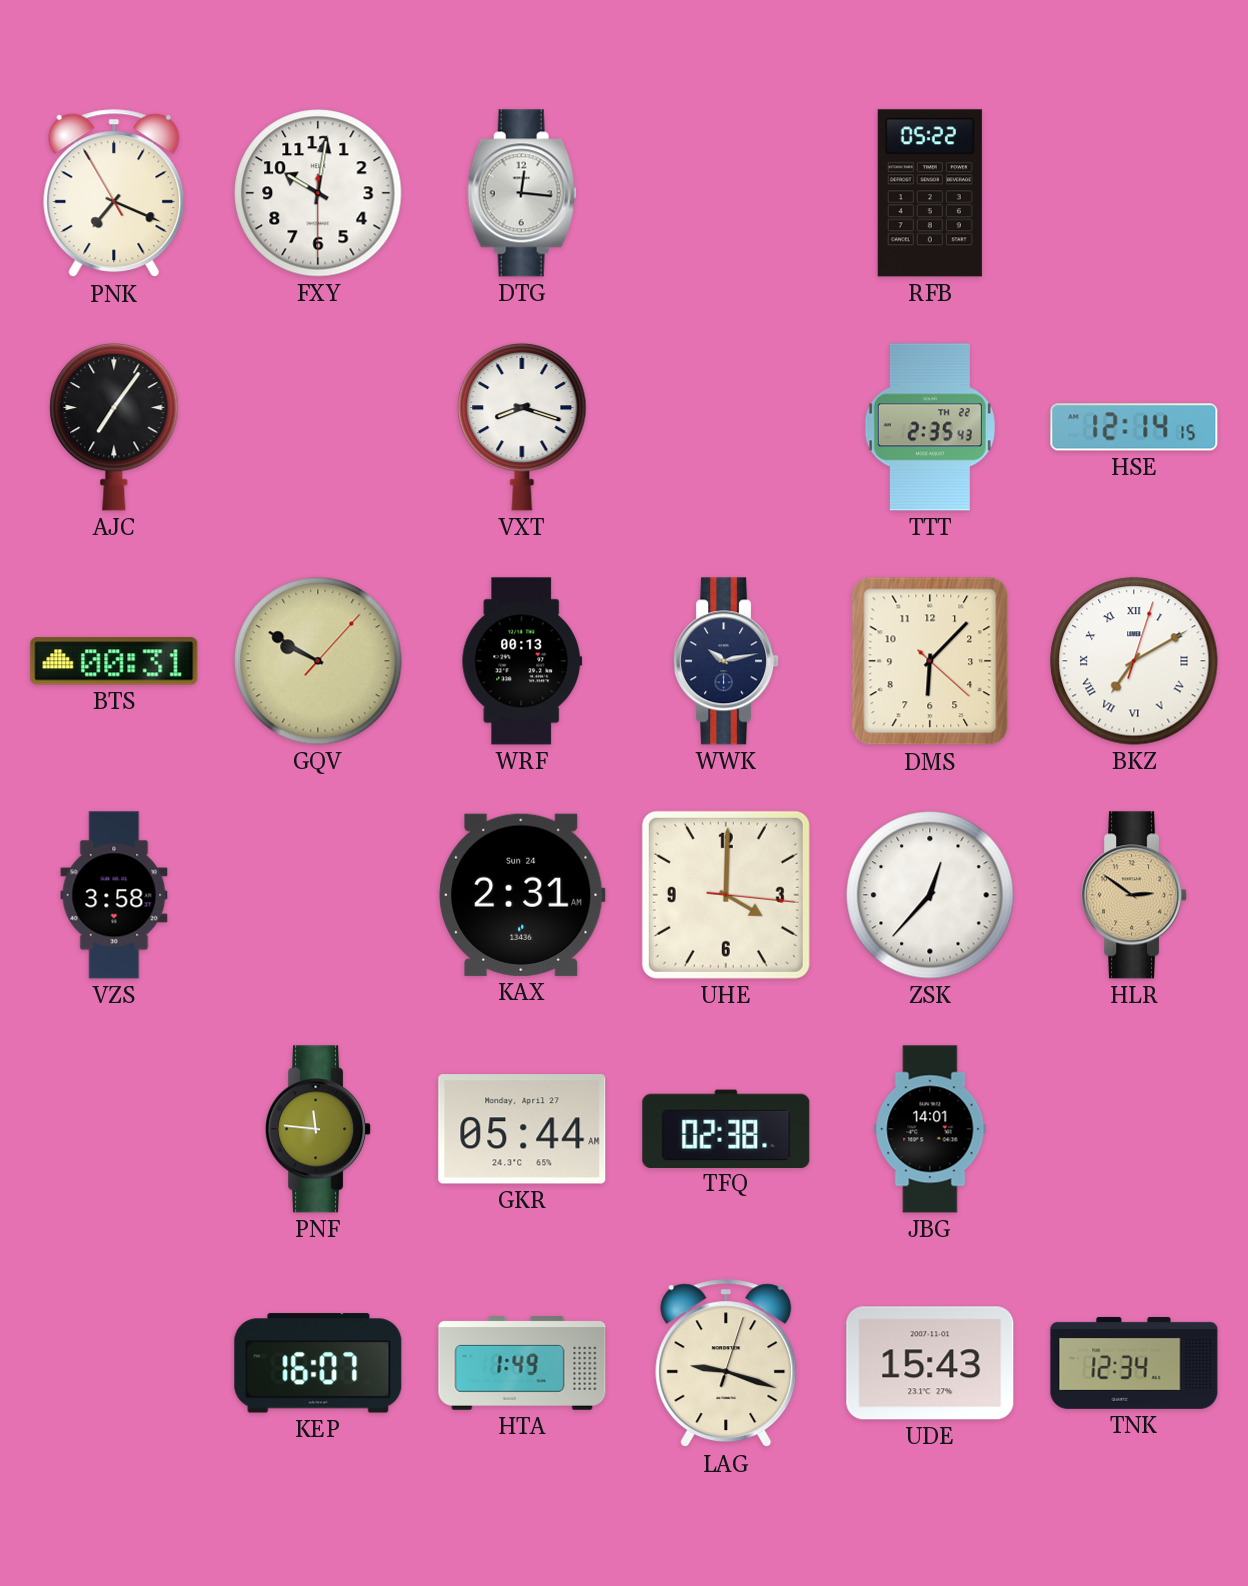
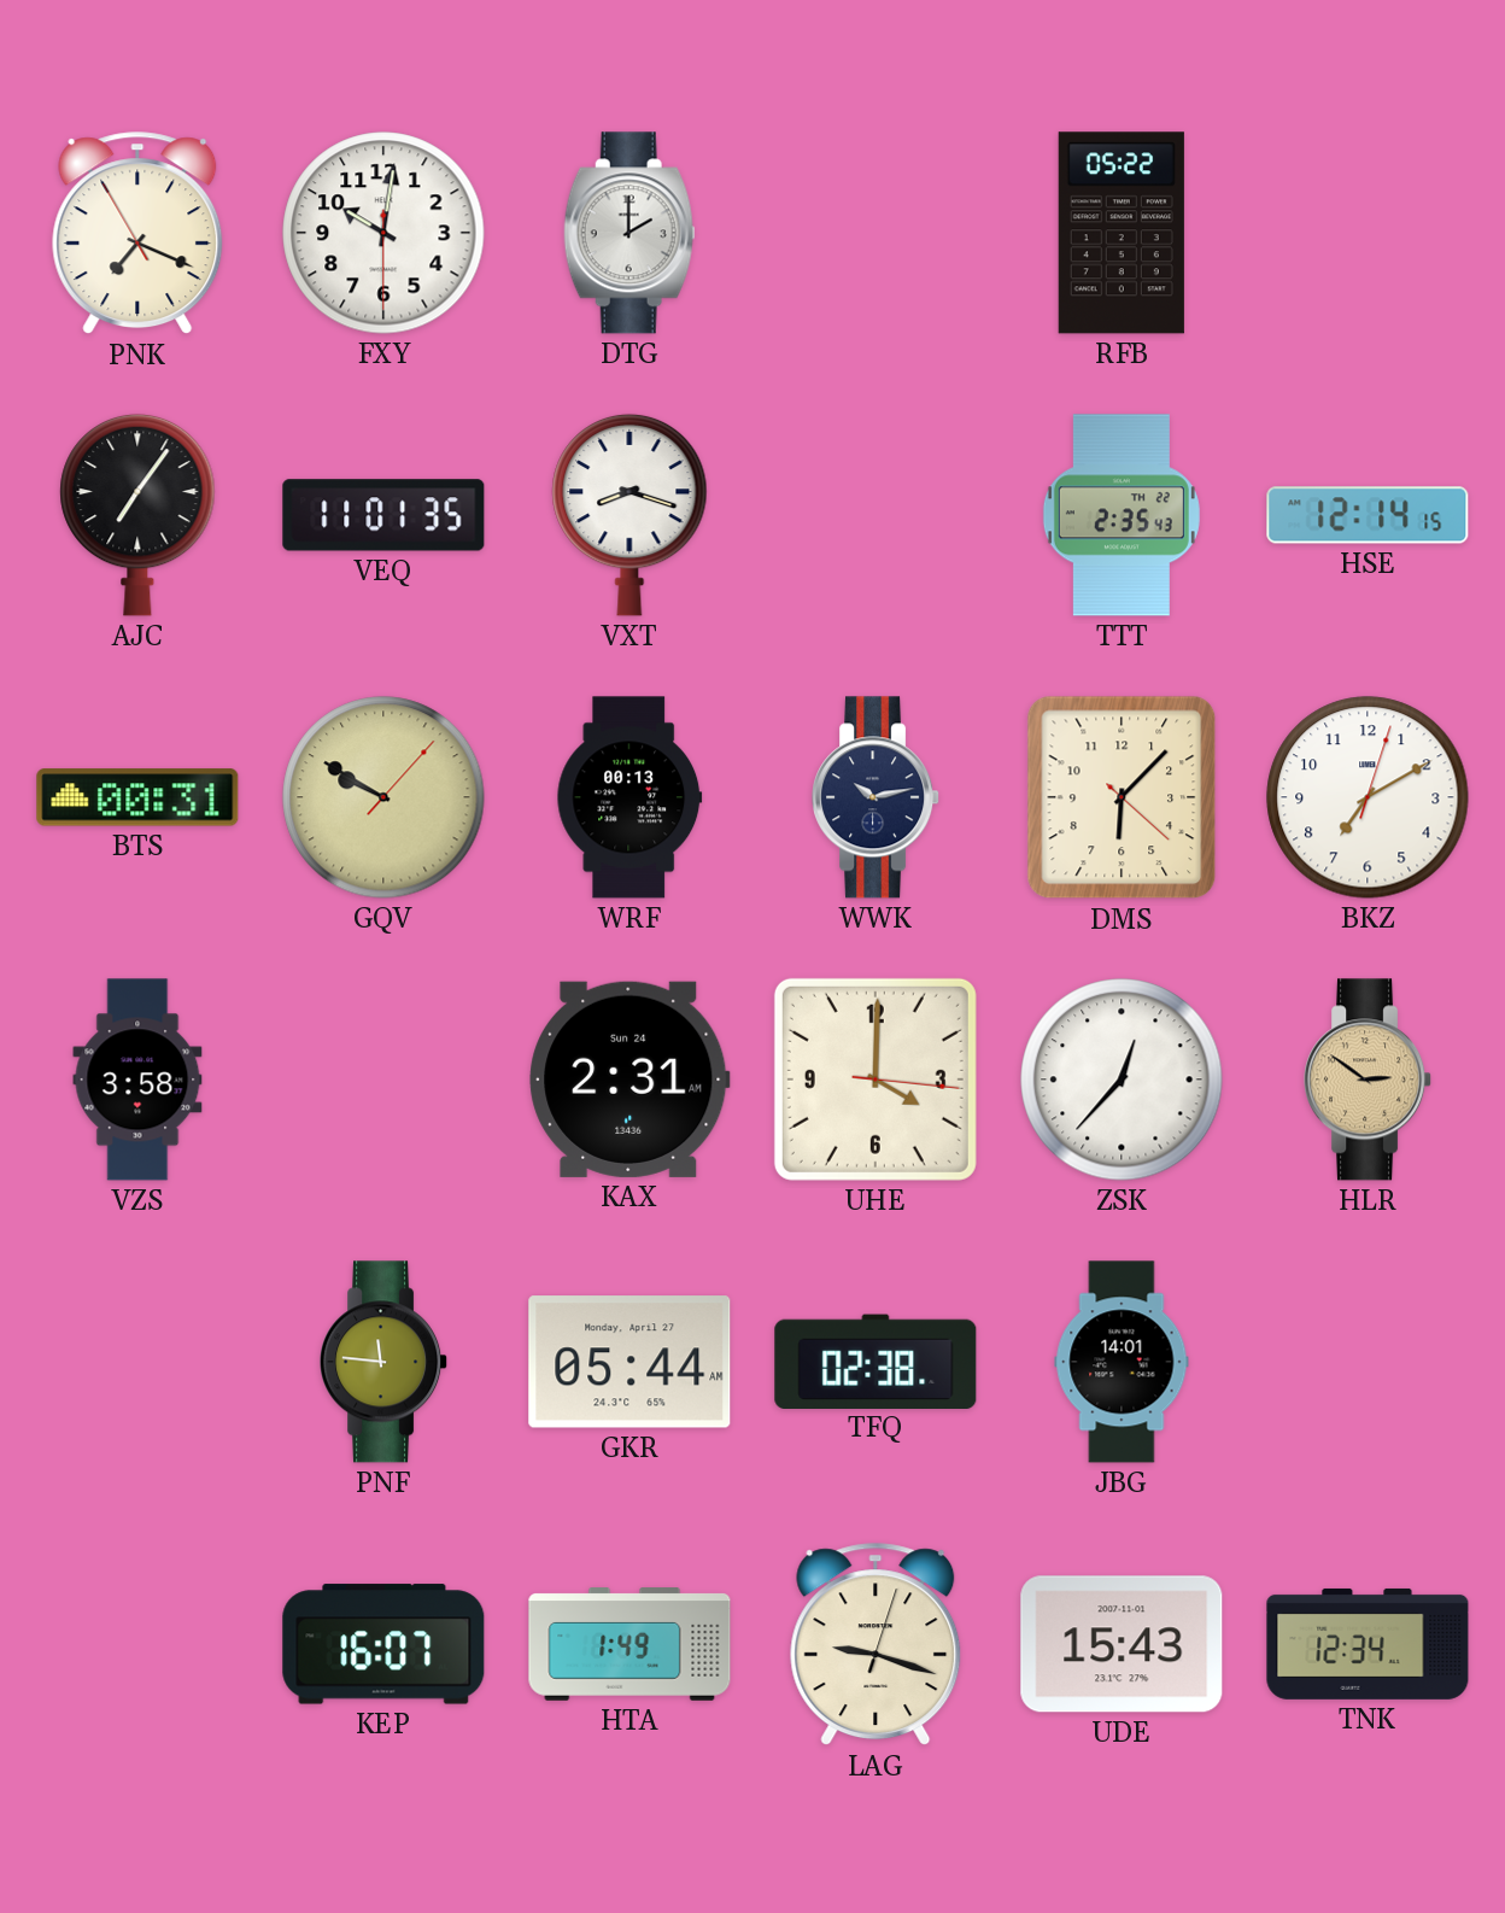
DTG: 12:16 -> 2:00 (629, 233)
VEQ: none -> 11:01 (383, 515)
BKZ numerals: Roman -> Arabic (1368, 797)
